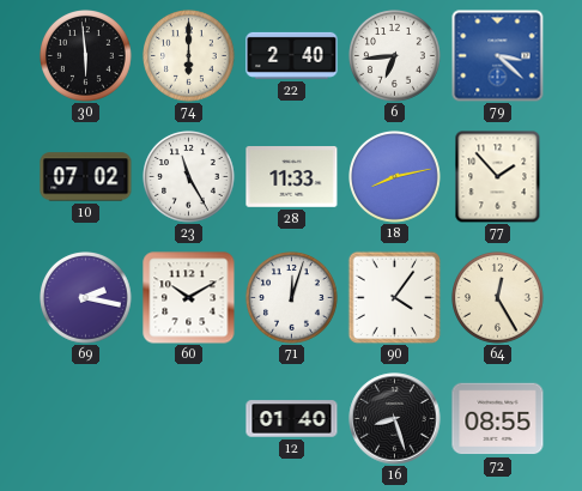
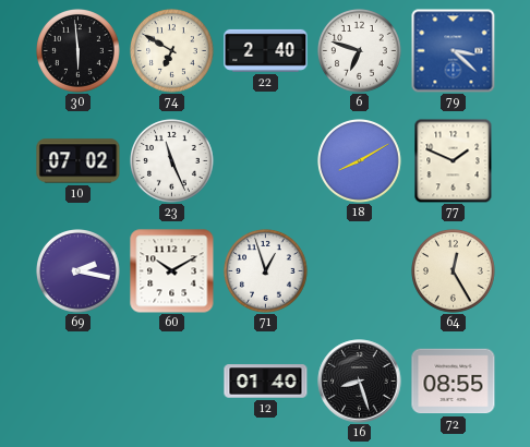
74: 6:00 -> 6:50 (172, 51)
6: 6:44 -> 6:48 (360, 51)
23: 11:25 -> 11:26 (172, 161)
28: 11:33 -> none (292, 177)
18: 8:13 -> 8:10 (360, 161)
77: 1:53 -> 1:49 (454, 160)
71: 12:03 -> 12:57 (266, 271)
90: 4:06 -> none (394, 297)
